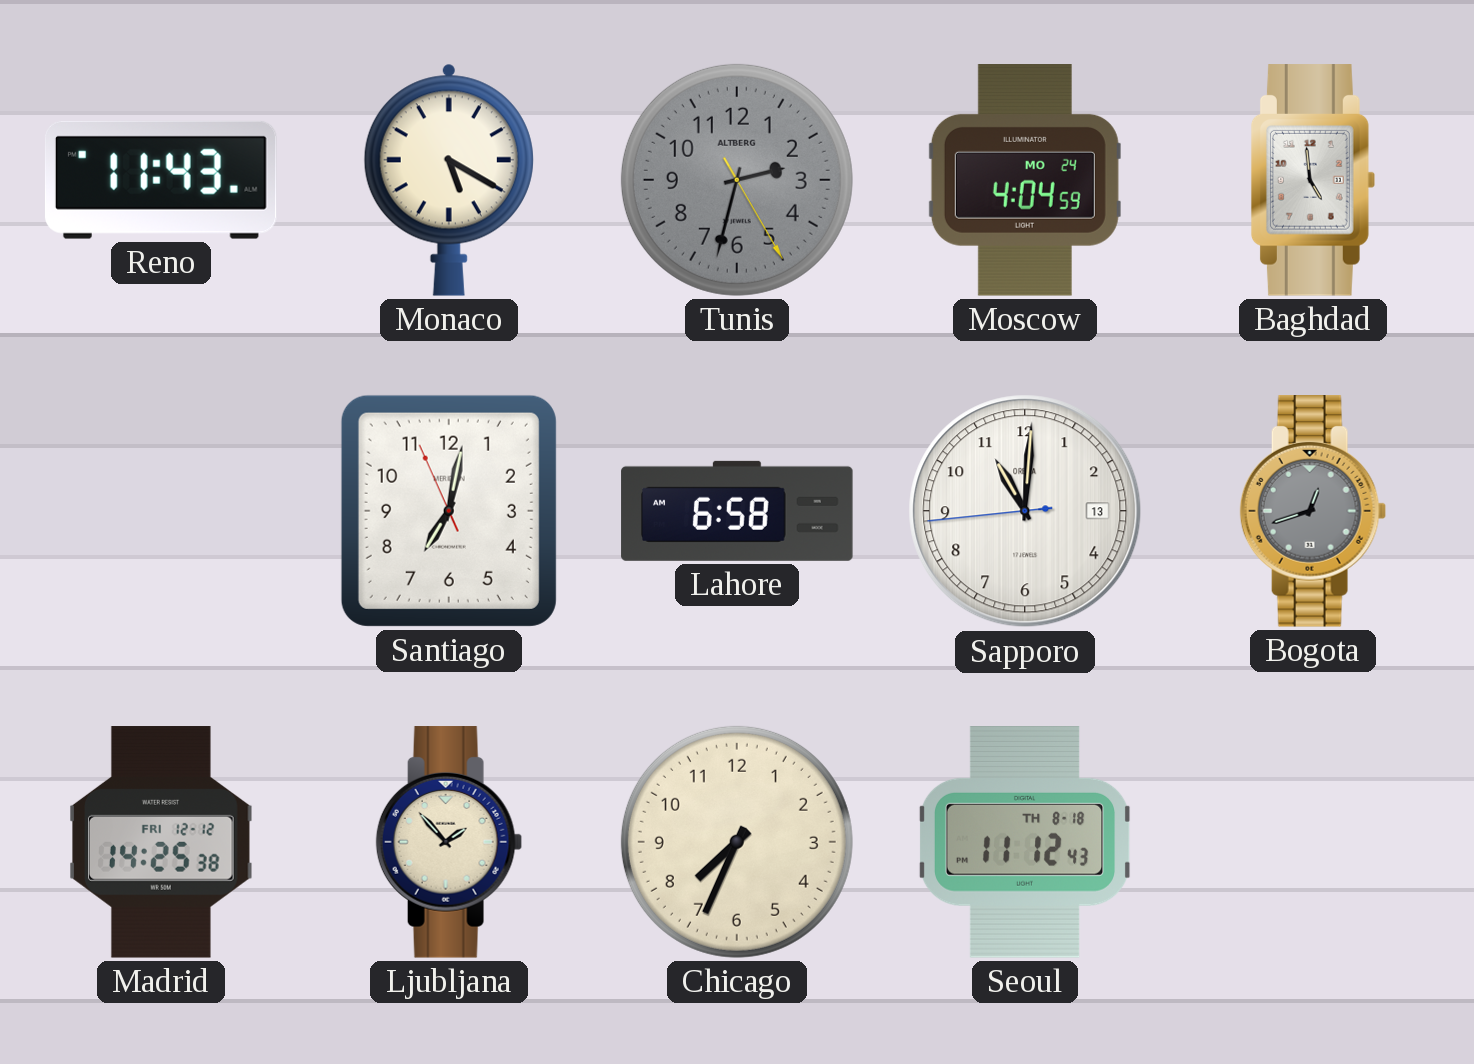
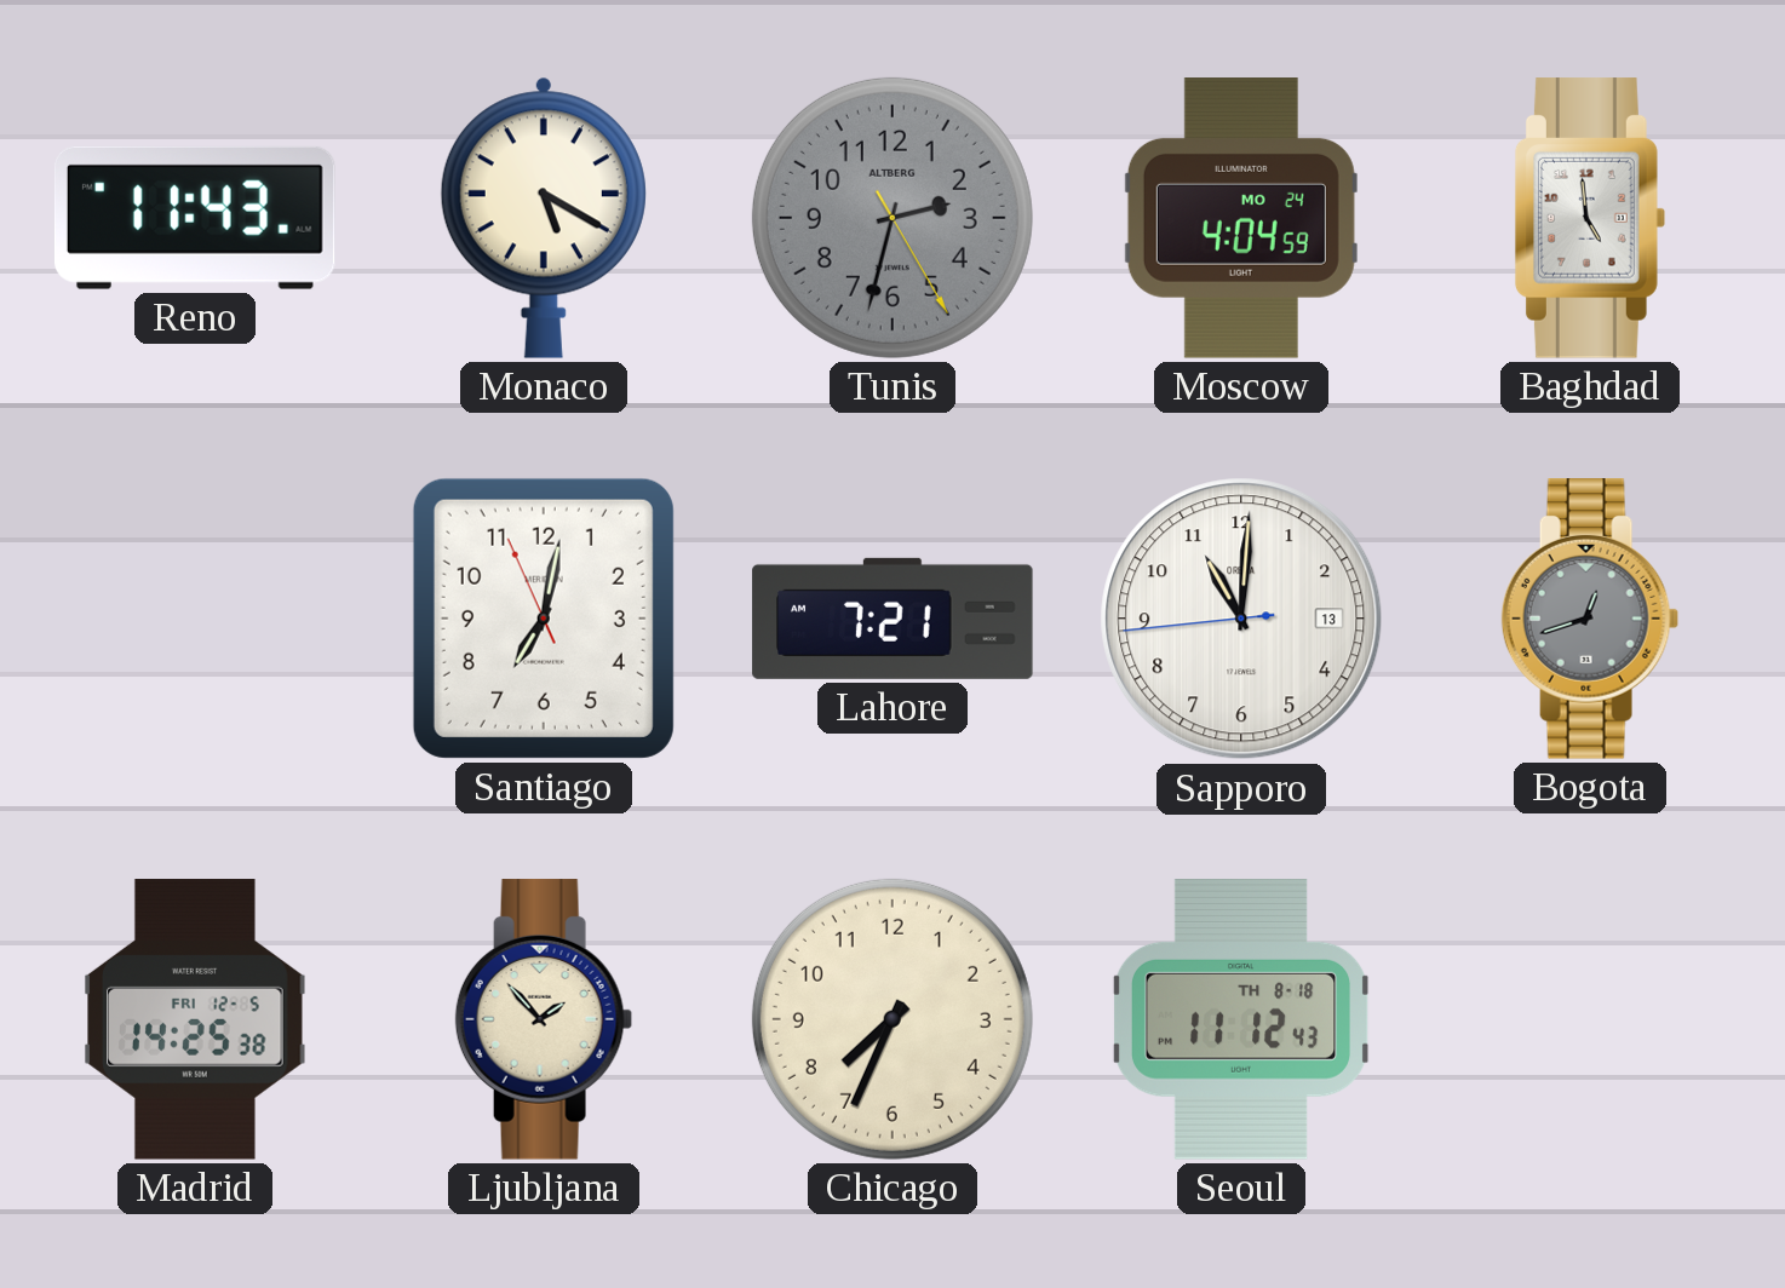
Lahore: 6:58 -> 7:21 (893, 619)
Madrid date: FRI 12-12 -> FRI 12-5 (195, 1019)
